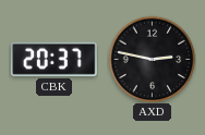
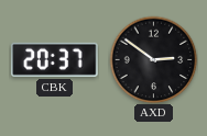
AXD: 2:47 -> 2:51 (153, 59)
